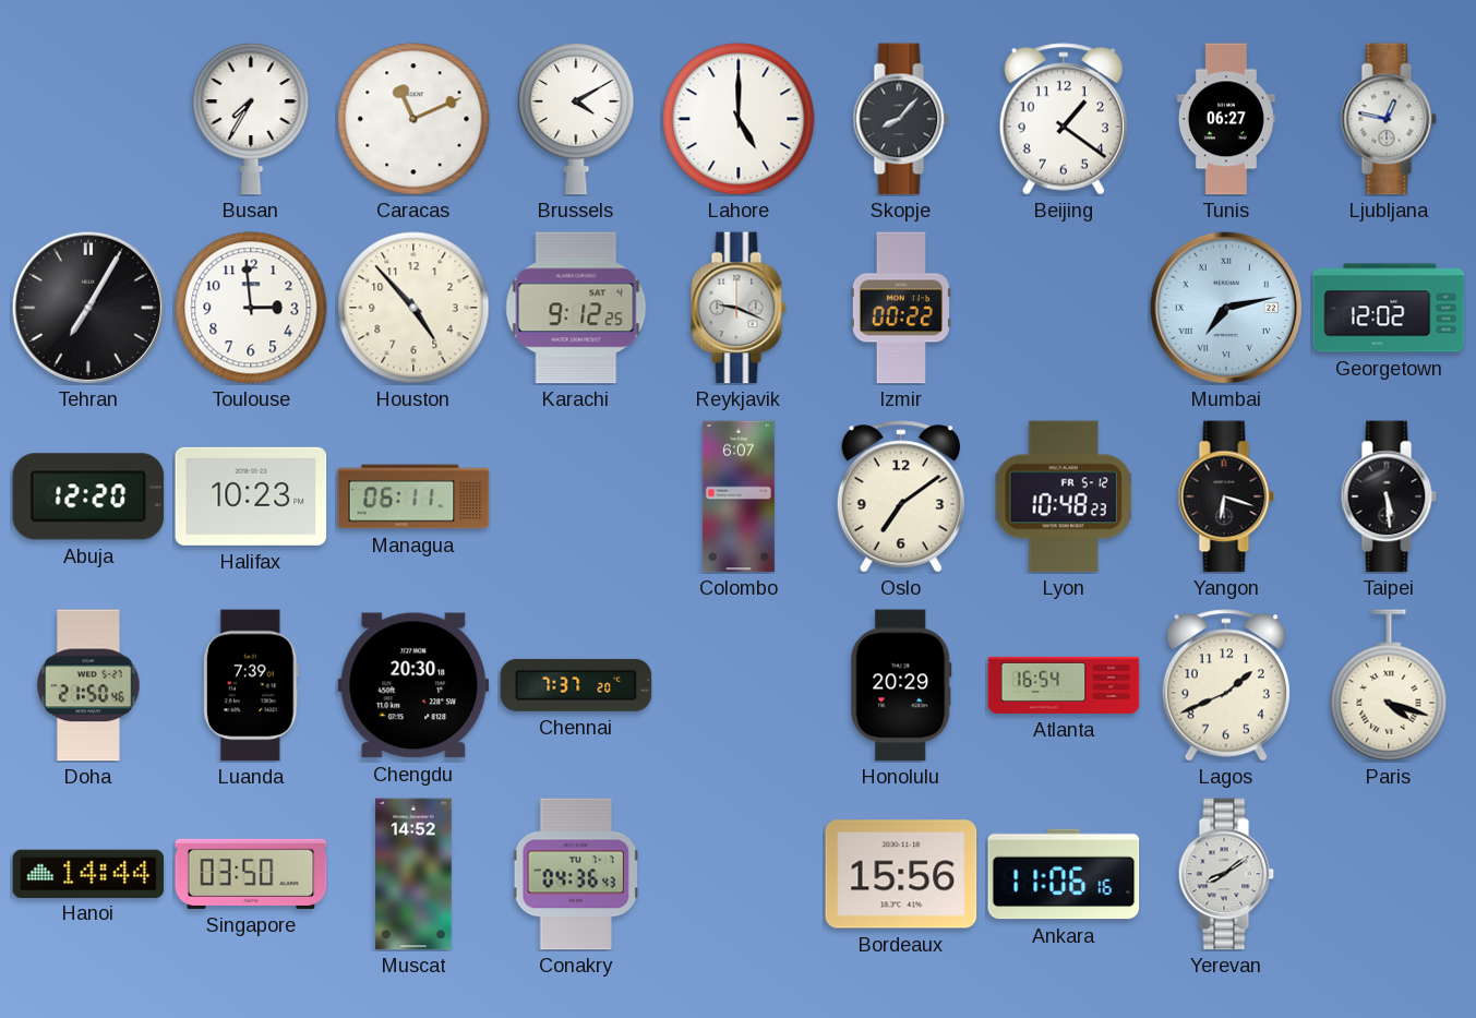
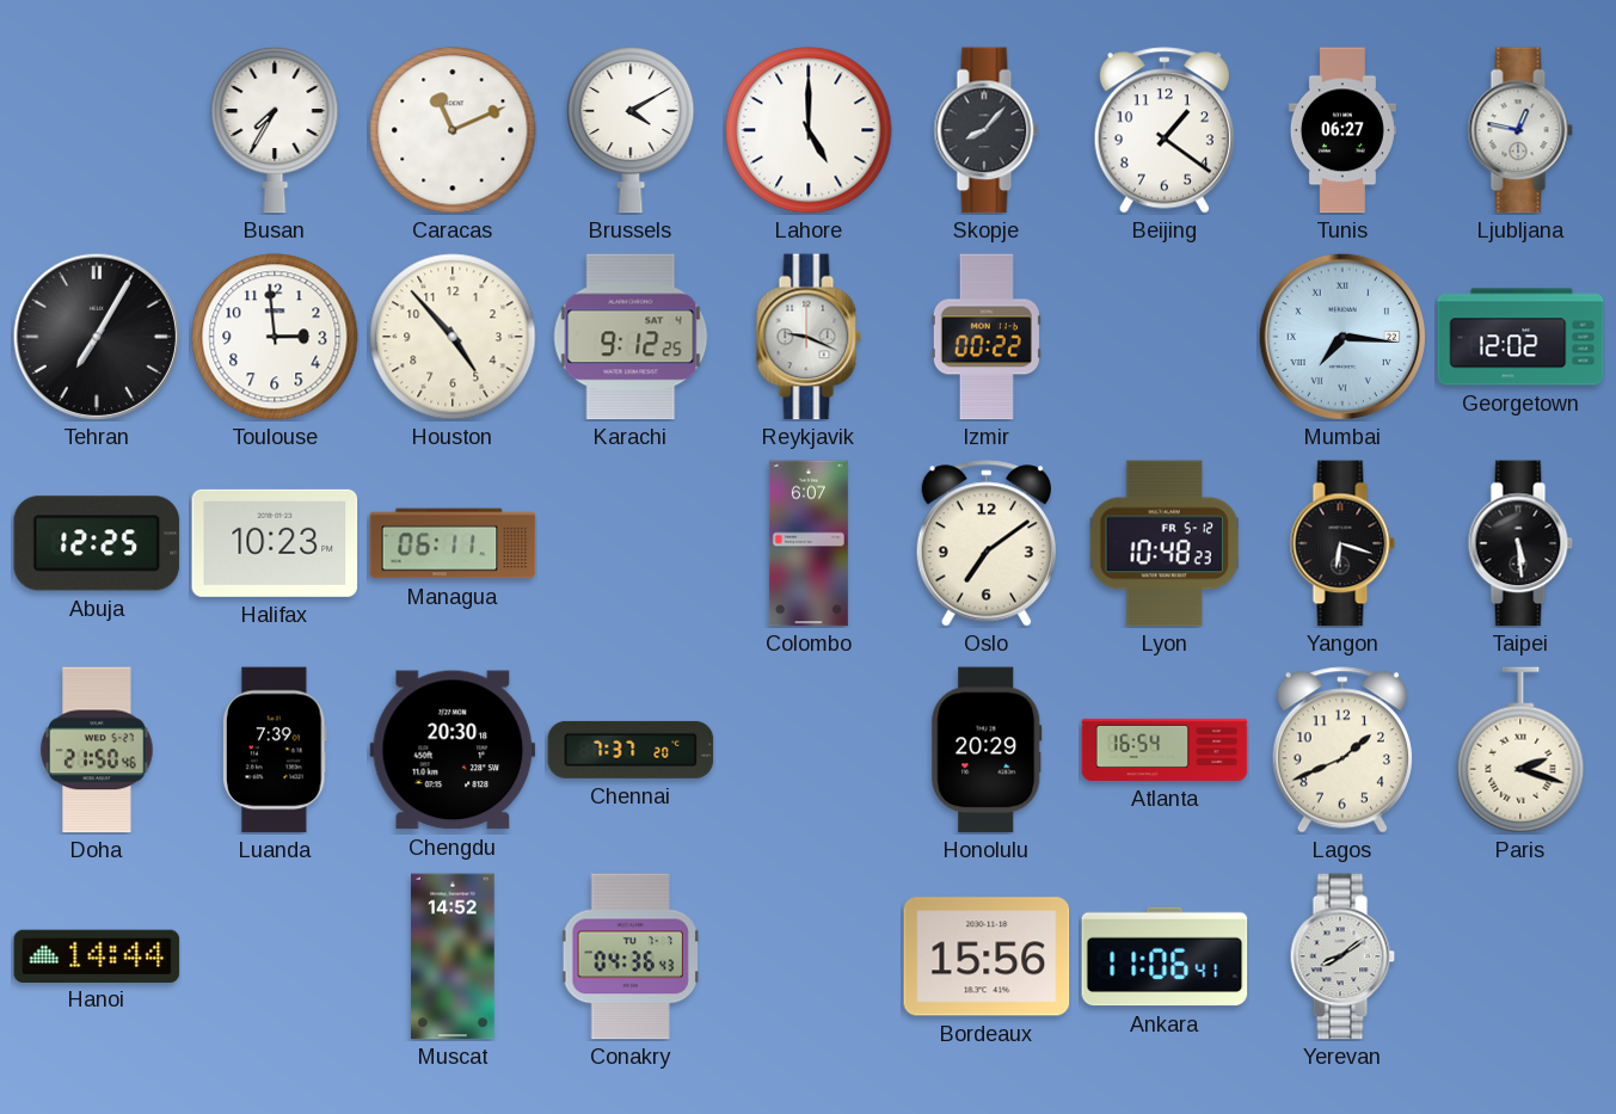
Mumbai: 7:13 -> 7:16 (1342, 337)
Abuja: 12:20 -> 12:25 (97, 543)
Paris: 4:18 -> 2:18 (1520, 750)
Singapore: 03:50 -> none (251, 874)
Ankara: 11:06:16 -> 11:06:41 (1165, 956)
